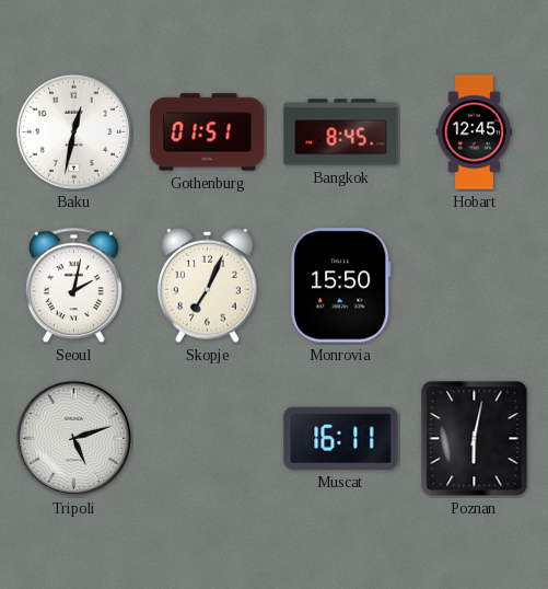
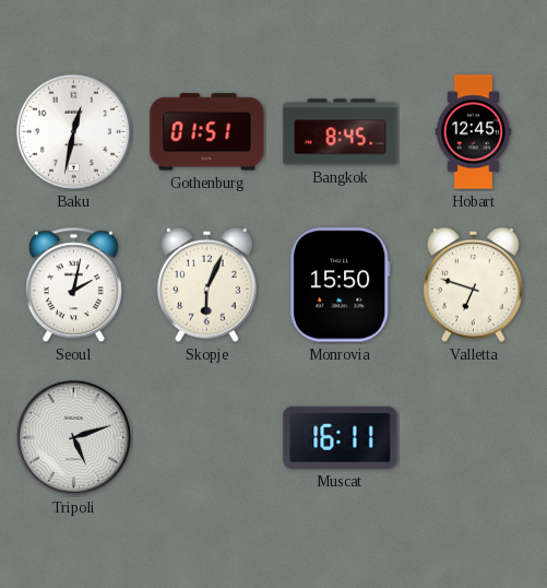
Skopje: 7:04 -> 6:04 (207, 284)
Valletta: none -> 6:48 (474, 284)
Poznan: 6:02 -> none (475, 439)
